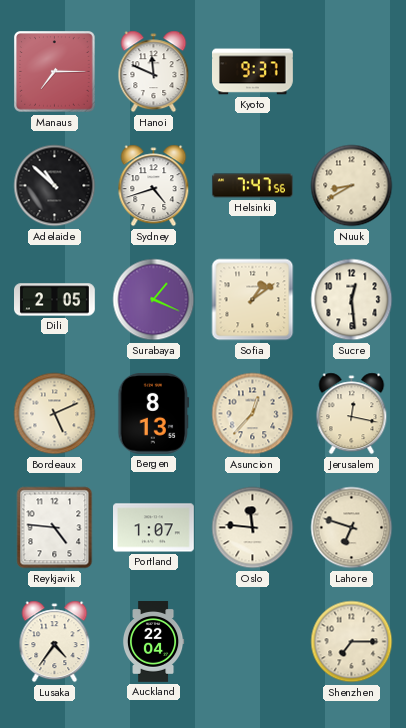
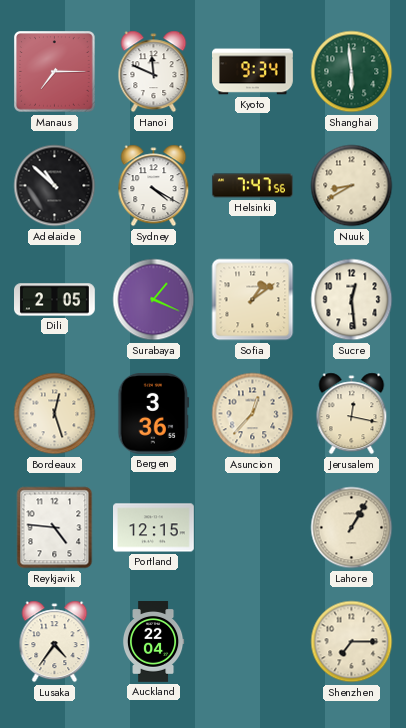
Kyoto: 9:37 -> 9:34 (253, 72)
Shanghai: none -> 5:59 (352, 72)
Sydney: 4:42 -> 4:20 (154, 186)
Bordeaux: 5:11 -> 12:27 (55, 414)
Bergen: 8:13 -> 3:36 (154, 413)
Portland: 1:07 -> 12:15 (154, 528)
Oslo: 11:46 -> none (253, 528)
Lahore: 6:48 -> 1:05 (352, 528)
